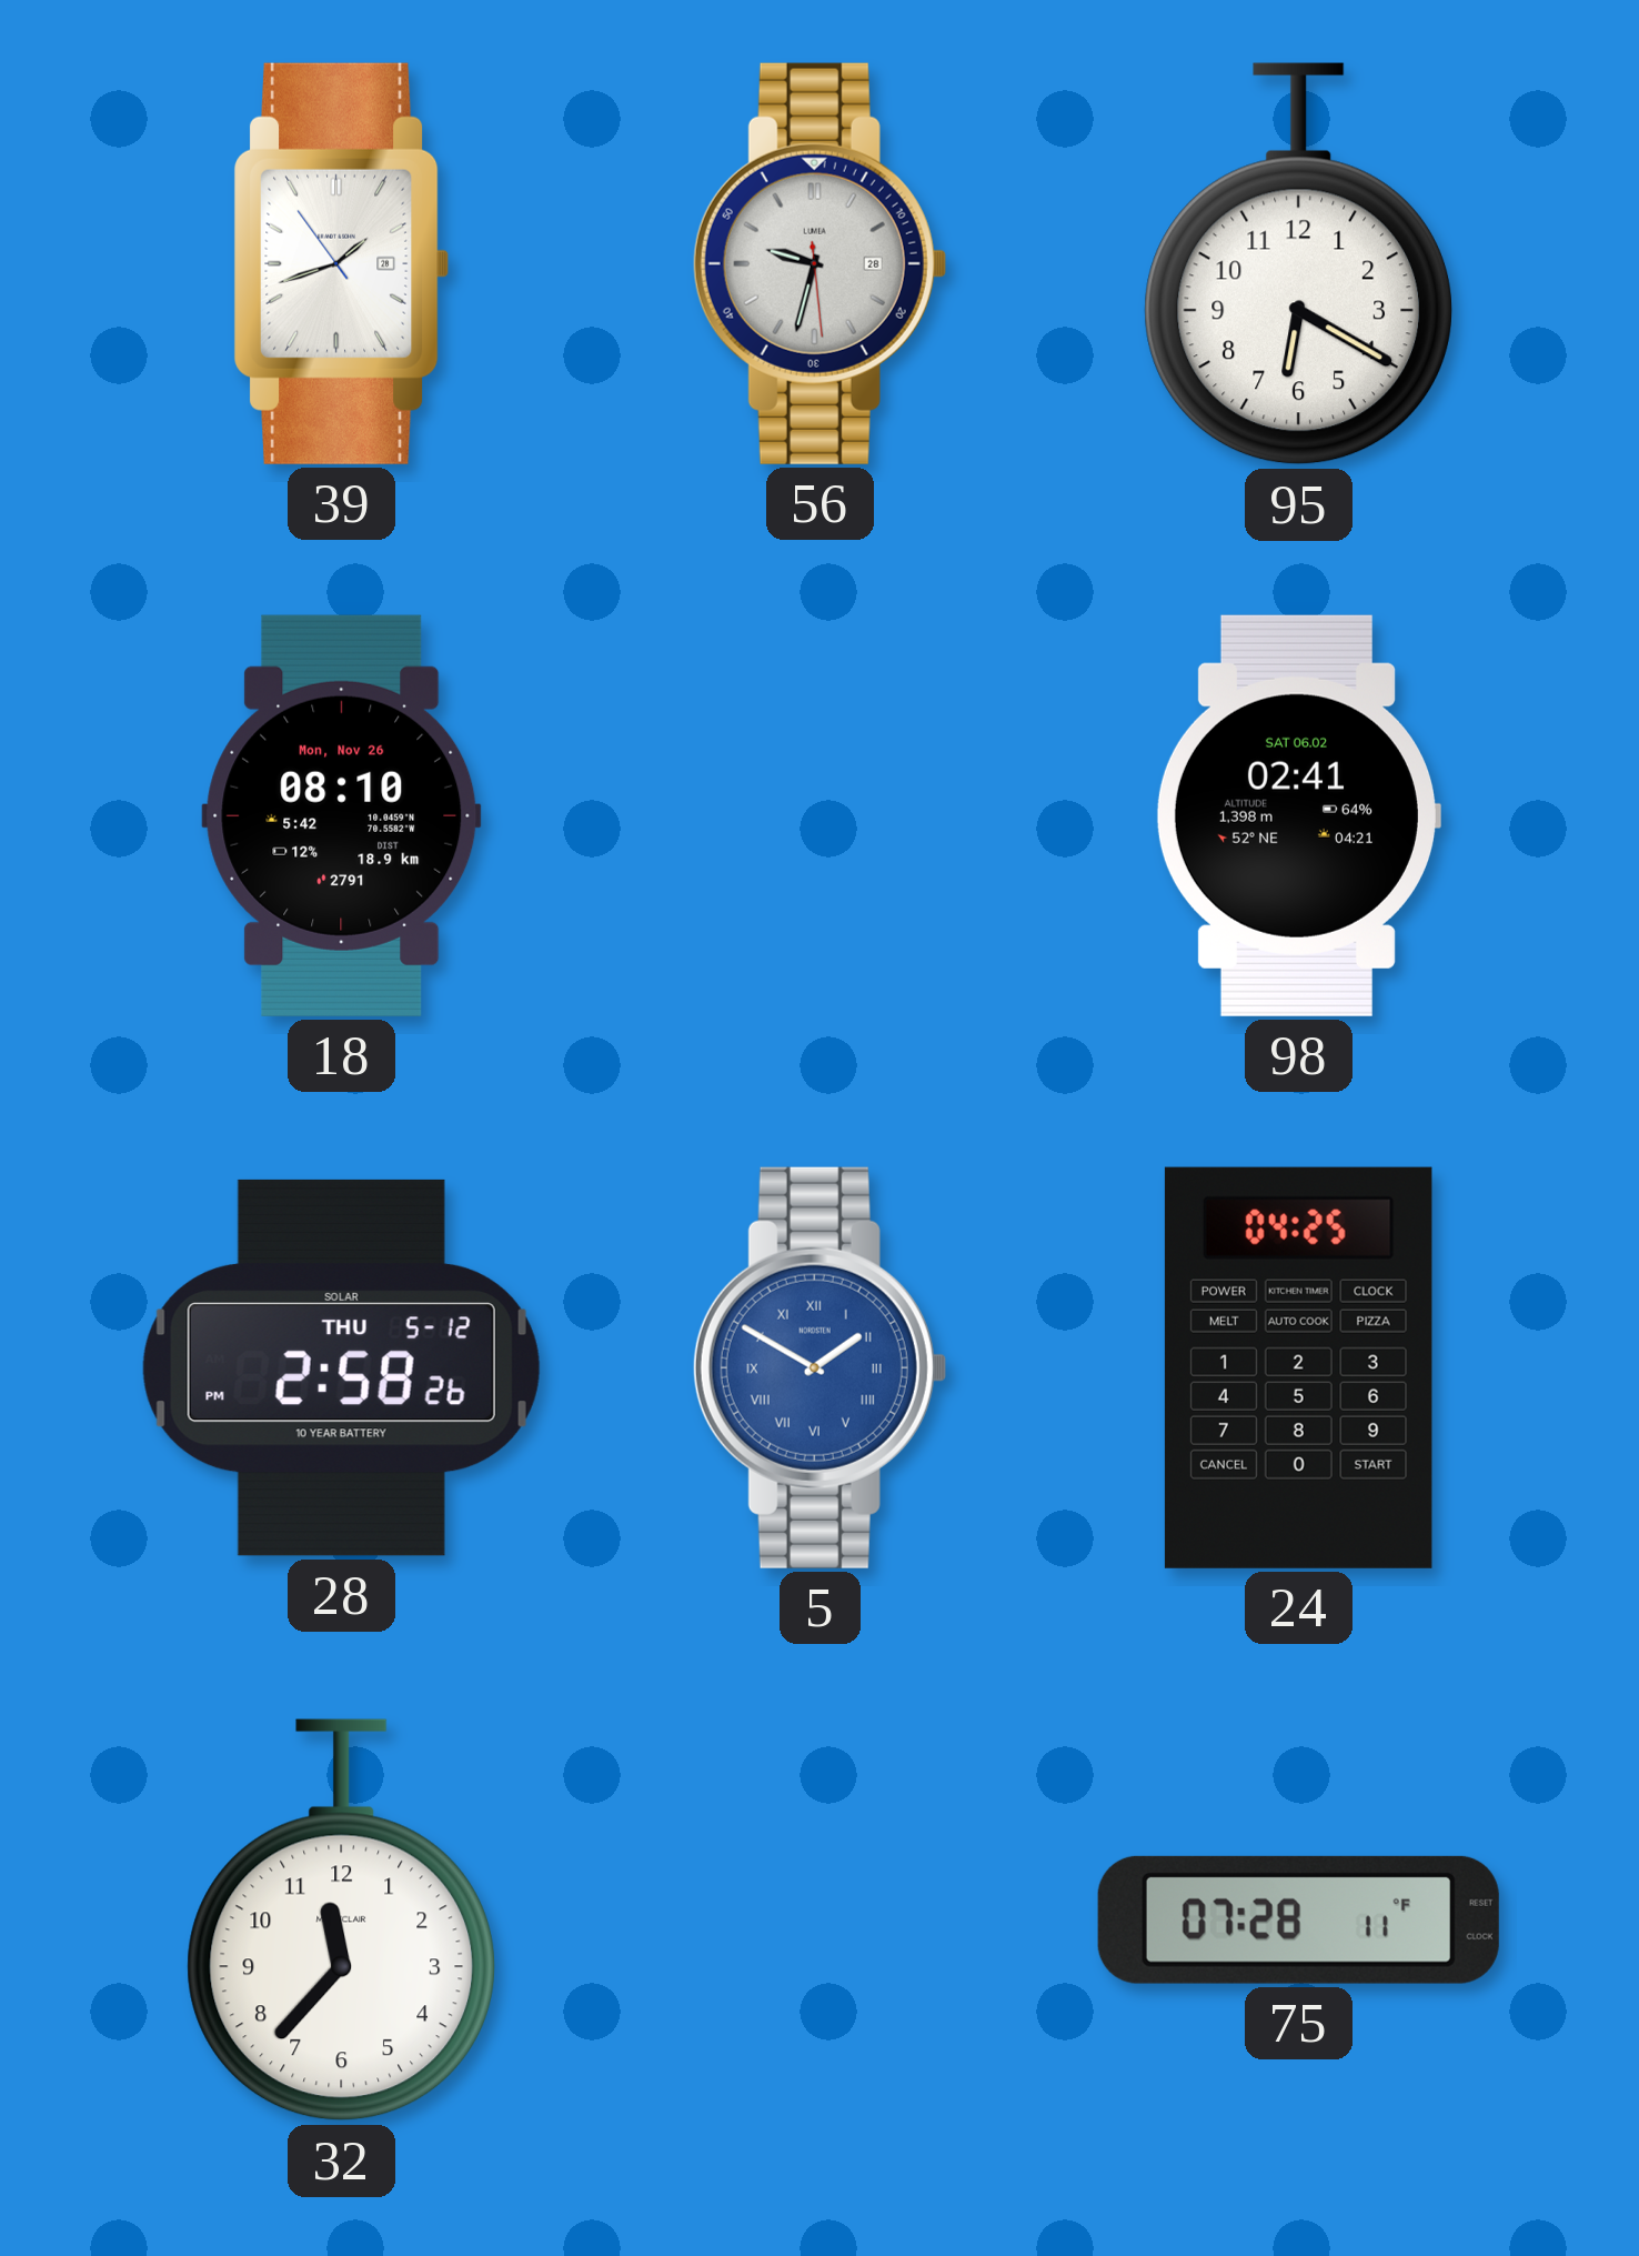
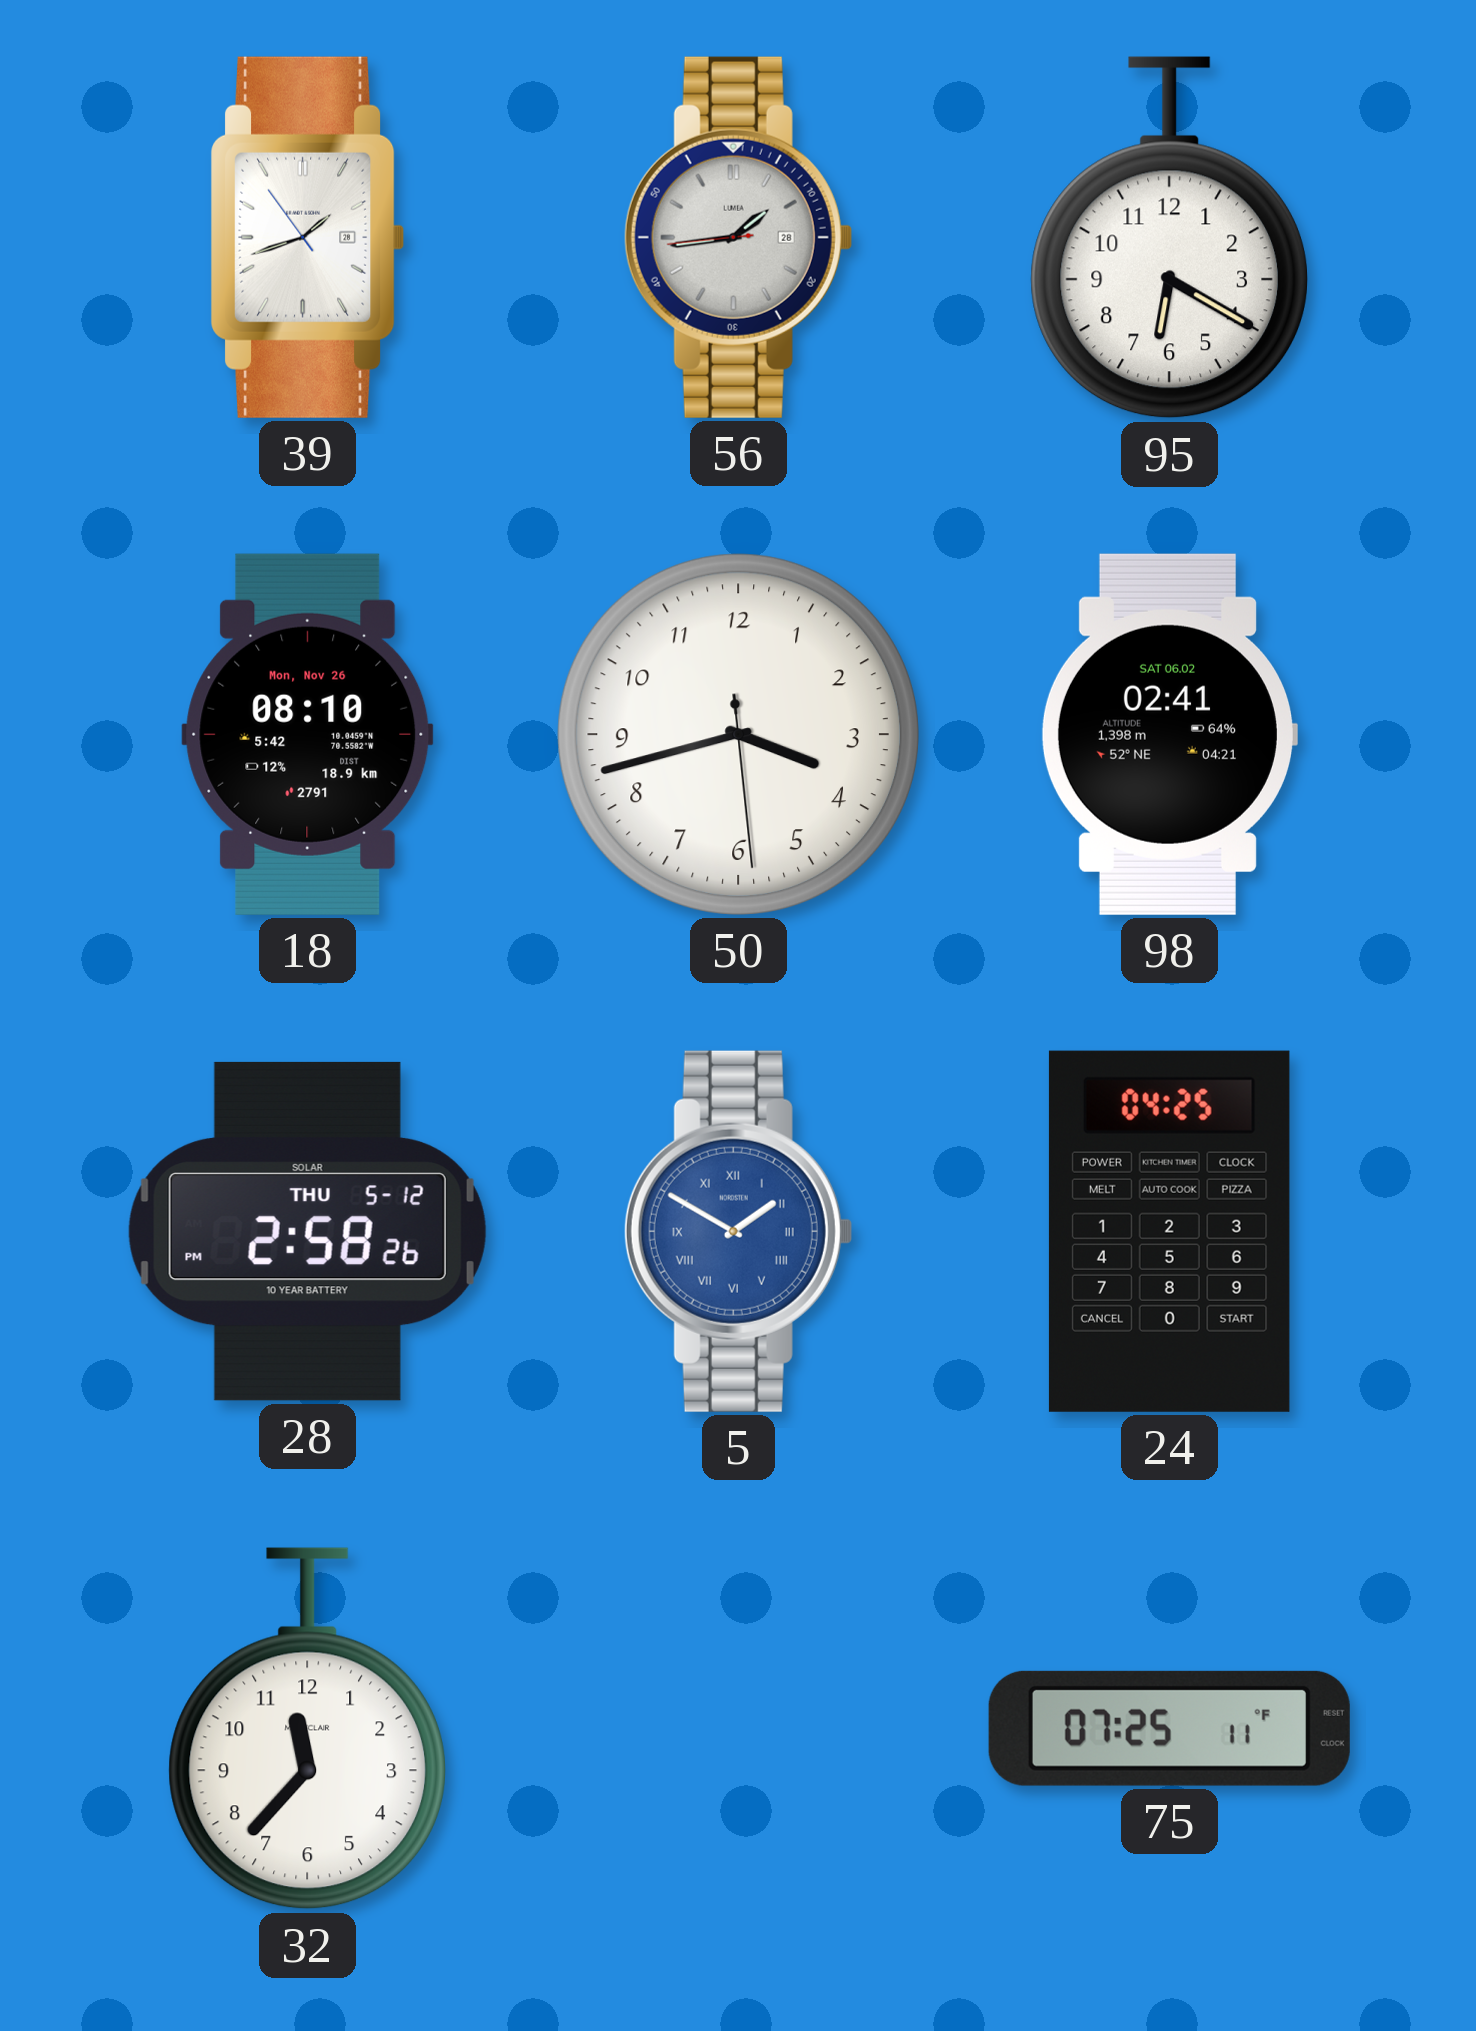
56: 9:32 -> 1:43 (738, 237)
50: none -> 3:42 (738, 734)
75: 07:28 -> 07:25 (1169, 1728)
